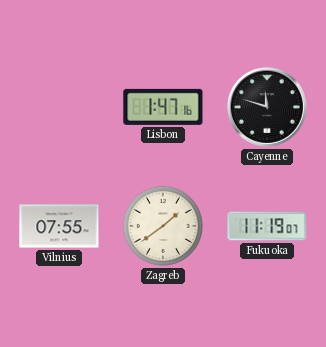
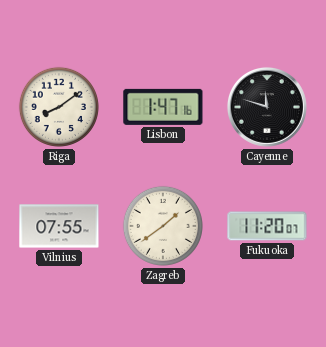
Riga: none -> 8:09 (59, 107)
Fukuoka: 11:19 -> 11:20 (267, 226)
